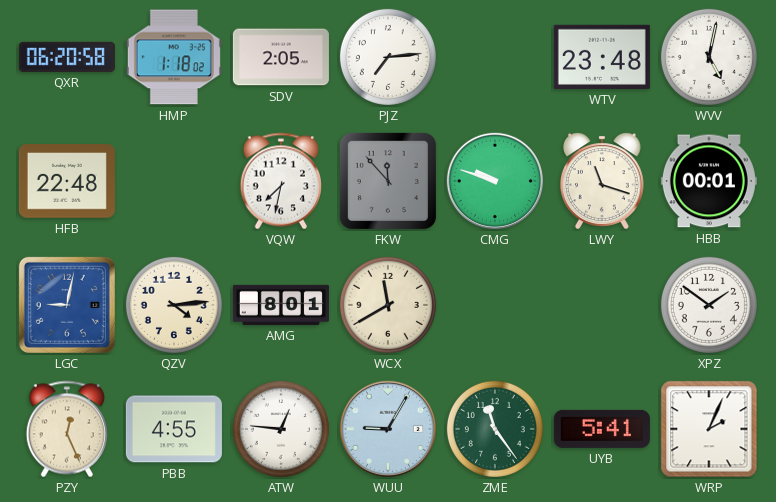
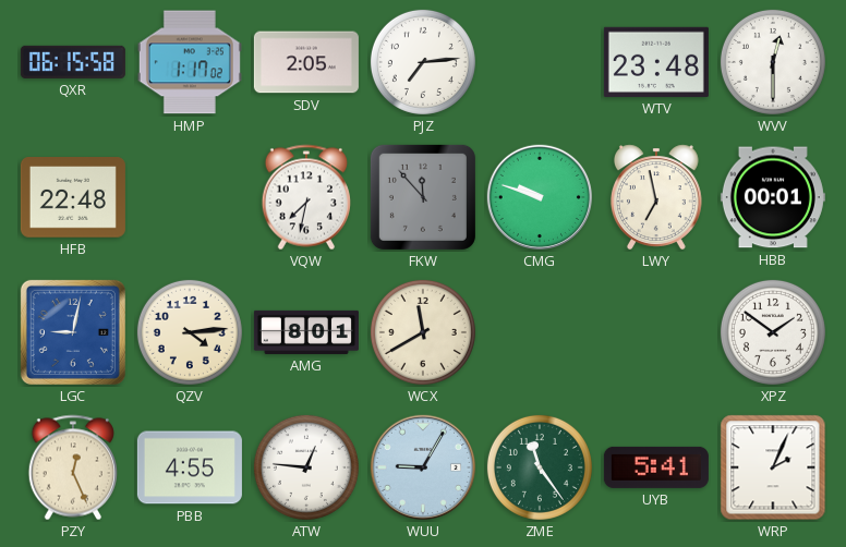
QXR: 06:20 -> 06:15 (73, 62)
HMP: 1:18 -> 1:17 (190, 62)
WVV: 5:02 -> 12:30 (773, 62)
LWY: 11:18 -> 6:58 (656, 197)
